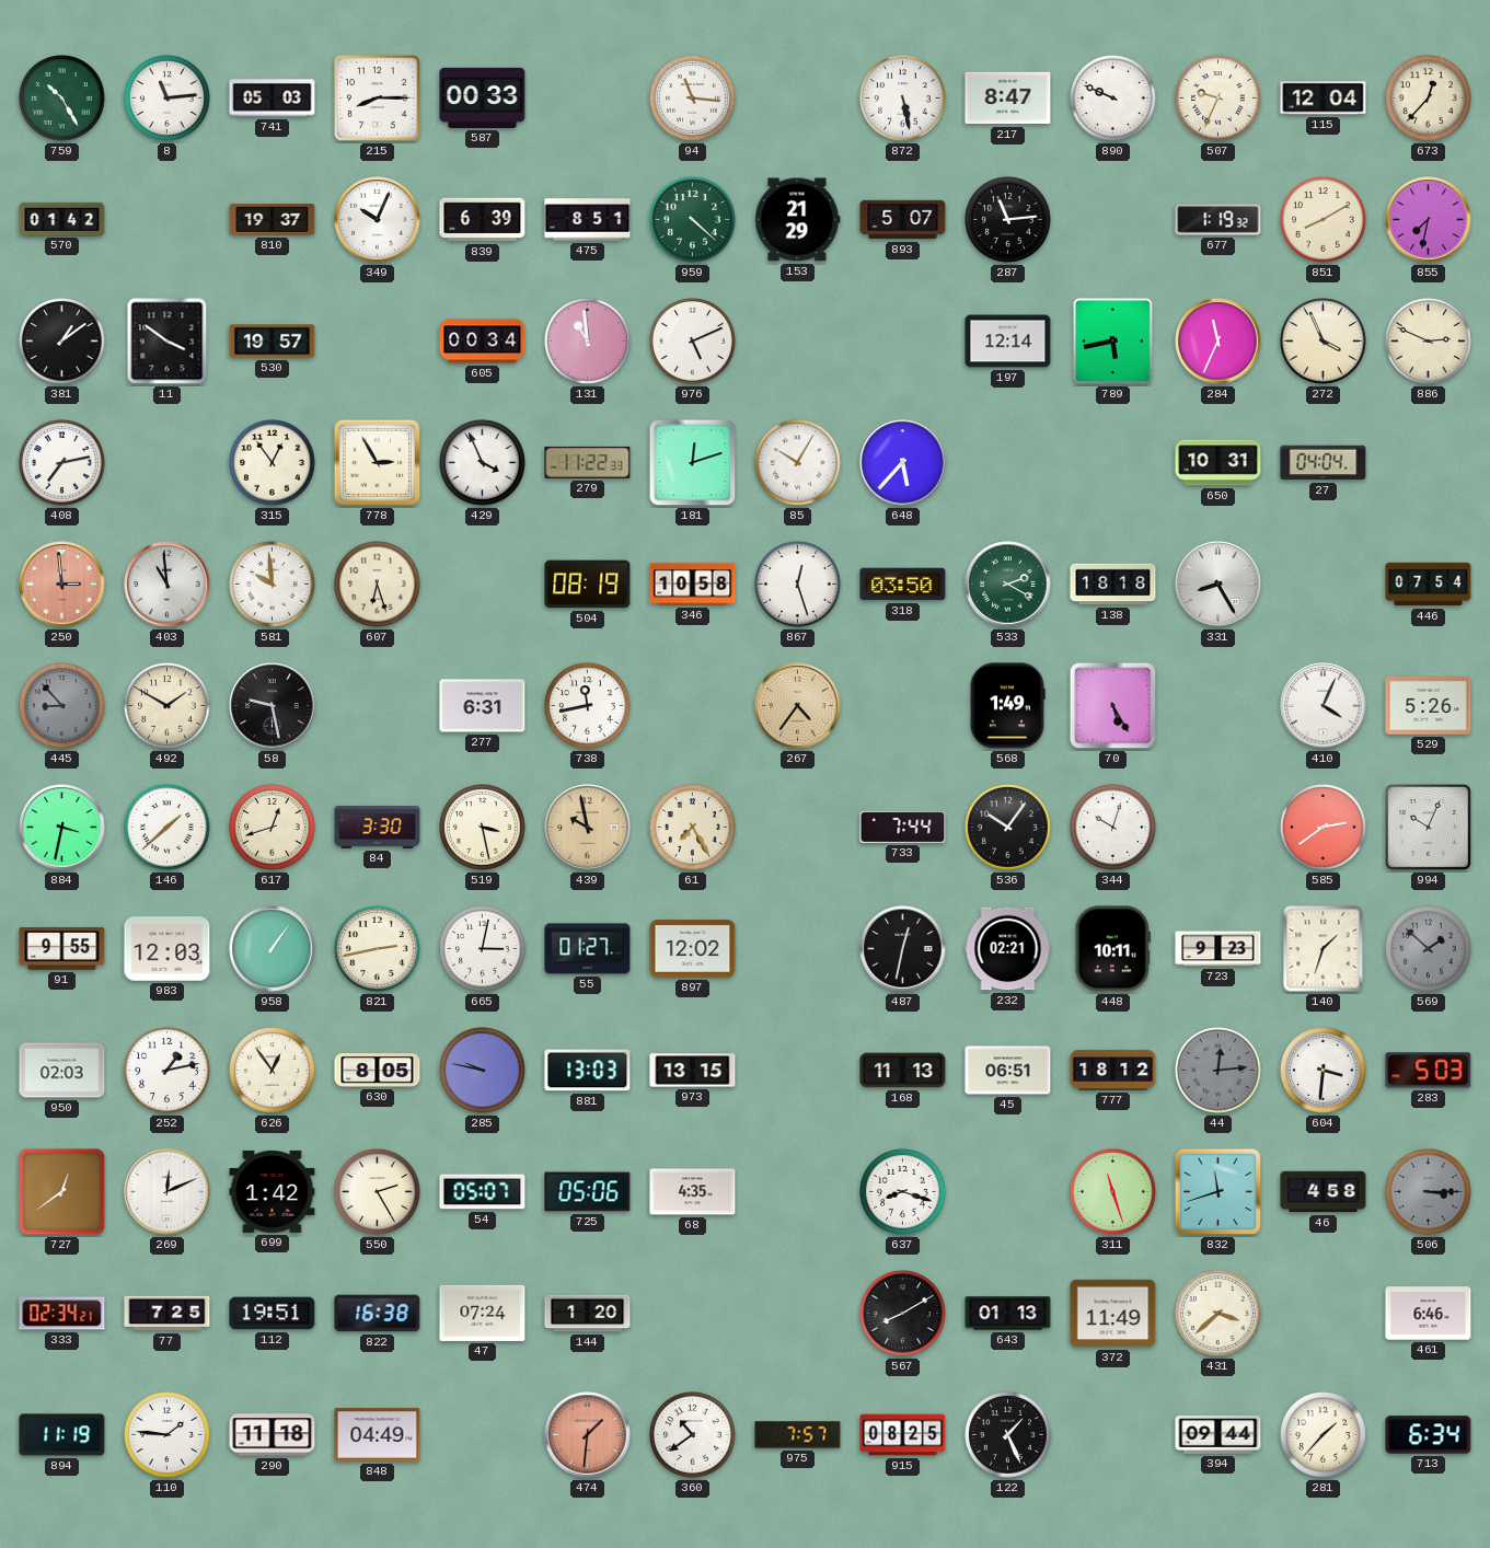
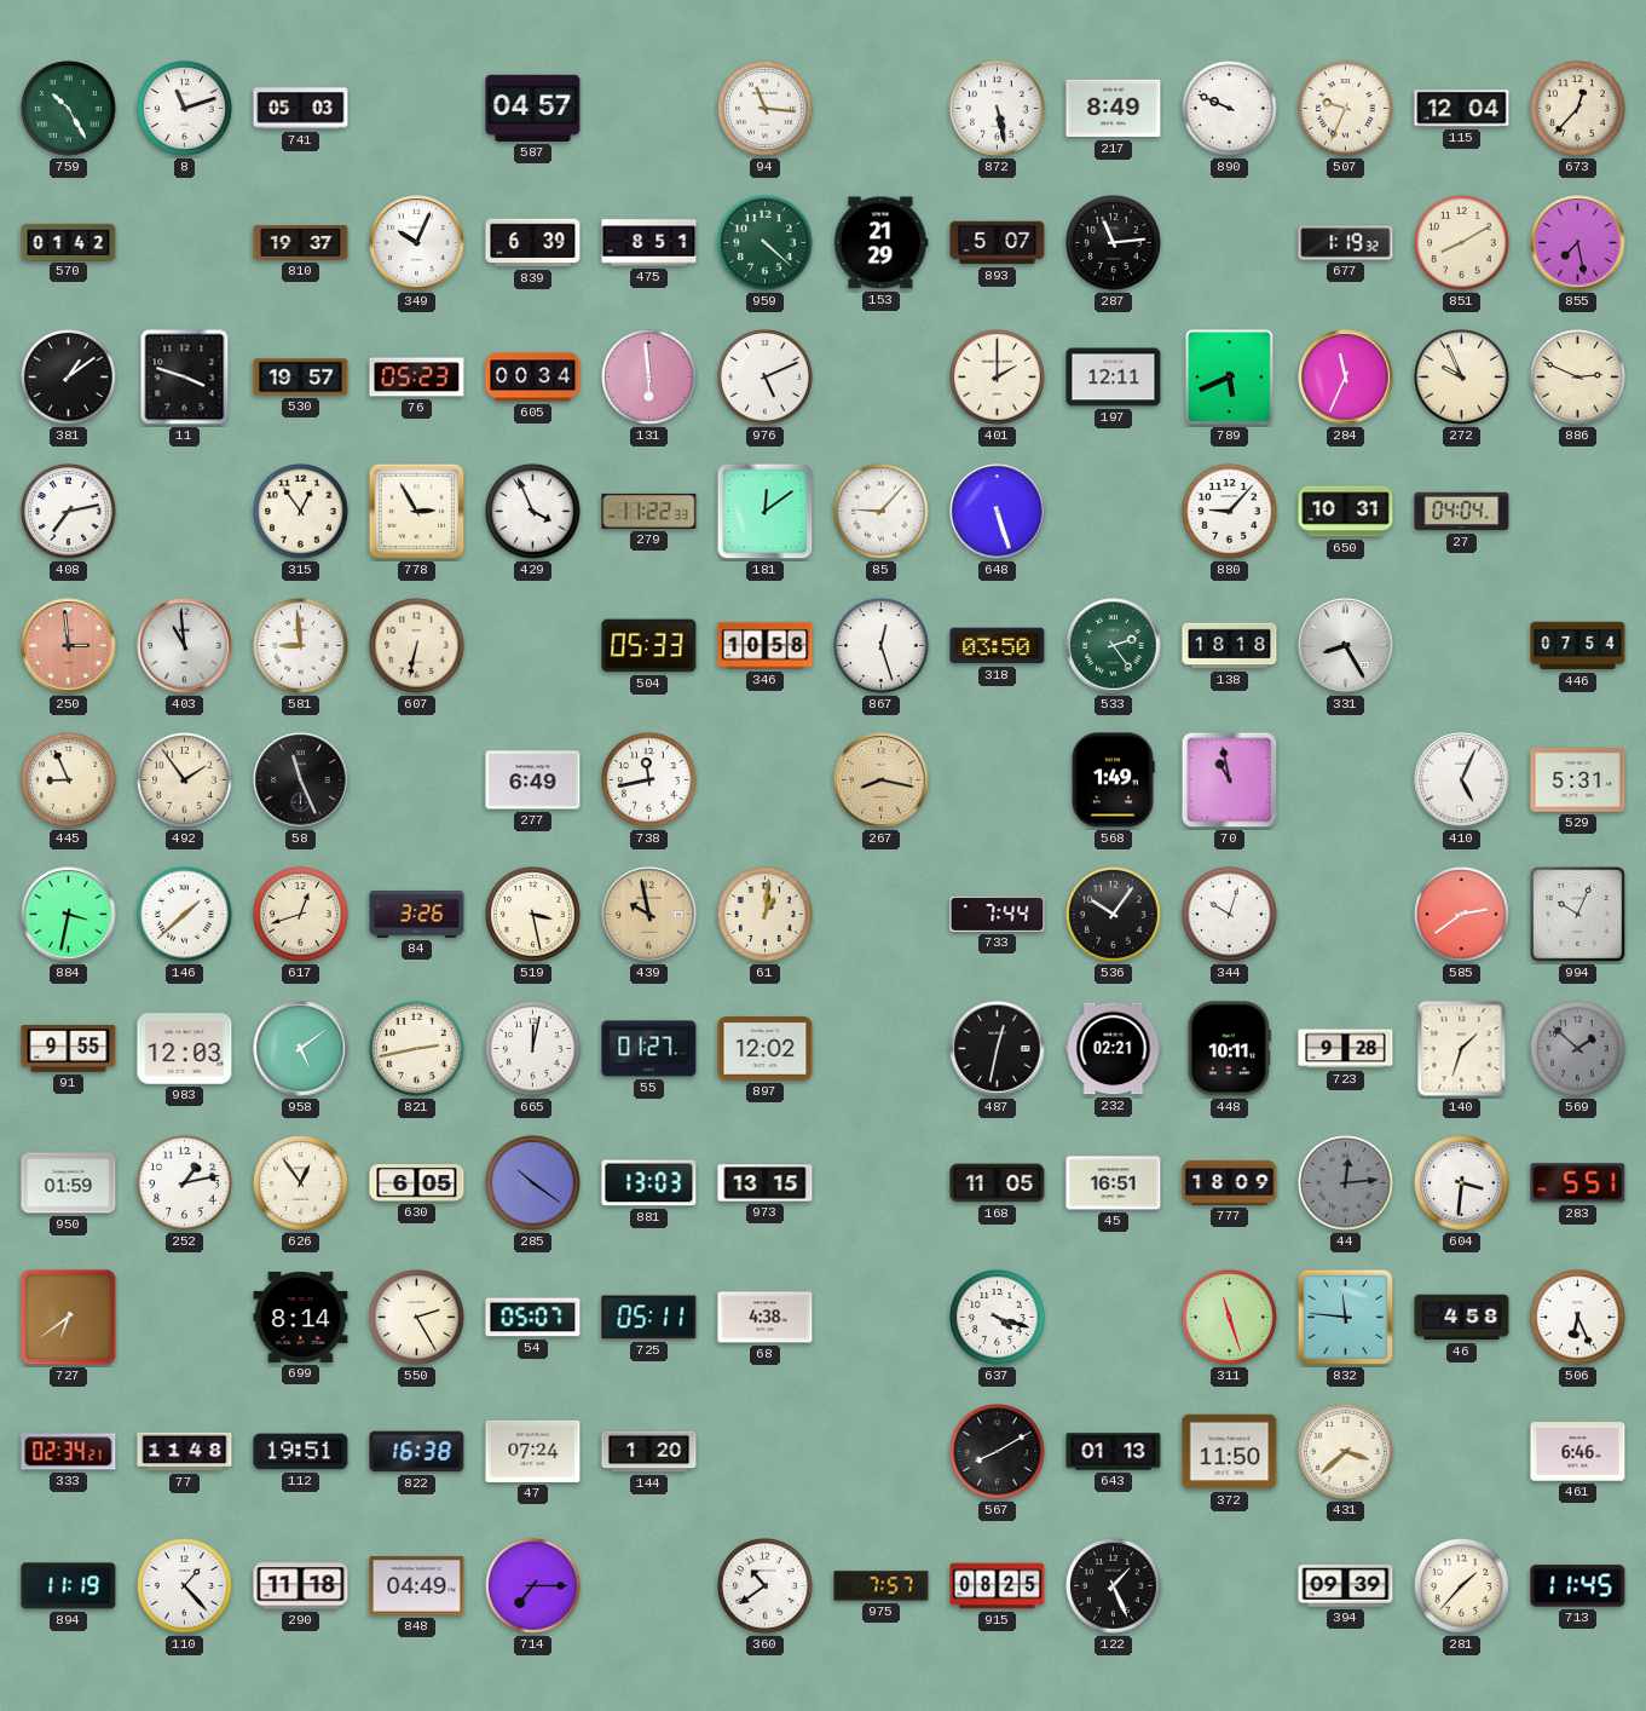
8: 11:14 -> 11:12 (185, 109)
215: 8:15 -> none (378, 99)
587: 00:33 -> 04:57 (533, 108)
217: 8:47 -> 8:49 (1114, 109)
855: 7:32 -> 7:28 (1578, 243)
11: 3:51 -> 3:48 (185, 378)
76: none -> 05:23 (417, 378)
131: 10:59 -> 5:59 (649, 378)
401: none -> 2:00 (998, 378)
197: 12:14 -> 12:11 (1114, 378)
789: 5:43 -> 5:41 (1230, 378)
272: 3:56 -> 9:56 (1462, 378)
181: 12:12 -> 12:09 (766, 512)
85: 10:05 -> 9:07 (882, 512)
648: 5:37 -> 5:27 (998, 512)
880: none -> 9:07 (1230, 512)
581: 9:59 -> 8:59 (301, 646)
607: 6:27 -> 6:32 (417, 646)
504: 08:19 -> 05:33 (649, 646)
533: 2:20 -> 2:24 (1114, 646)
445: 8:53 -> 8:56 (69, 780)
445 dial: grey -> cream (69, 780)
492: 1:50 -> 1:54 (185, 780)
58: 9:28 -> 11:26 (301, 780)
277: 6:31 -> 6:49 (533, 780)
267: 4:36 -> 8:17 (882, 780)
70: 5:25 -> 10:58 (1230, 780)
410: 4:04 -> 5:04 (1462, 780)
529: 5:26 -> 5:31 (1578, 779)
84: 3:30 -> 3:26 (417, 914)
61: 7:25 -> 1:01 (766, 915)
958: 1:06 -> 5:09 (301, 1049)
665: 3:02 -> 12:02 (533, 1049)
723: 9:23 -> 9:28 (1346, 1049)
950: 02:03 -> 01:59 (69, 1183)
630: 8:05 -> 6:05 (417, 1183)
285: 9:47 -> 10:21 (533, 1183)
168: 11:13 -> 11:05 (998, 1183)
45: 06:51 -> 16:51 (1114, 1183)
777: 18:12 -> 18:09 (1230, 1182)
283: 5:03 -> 5:51 (1578, 1183)
727: 12:39 -> 6:39 (69, 1318)
269: 12:11 -> none (168, 1192)
699: 1:42 -> 8:14 (301, 1317)
725: 05:06 -> 05:11 (649, 1318)
68: 4:35 -> 4:38 (766, 1318)
637: 8:18 -> 4:18 (998, 1318)
832: 11:42 -> 11:46 (1346, 1318)
506: 3:15 -> 6:26 (1578, 1318)
506 dial: grey -> white (1578, 1318)
77: 7:25 -> 11:48 (185, 1452)
372: 11:49 -> 11:50 (1230, 1452)
110: 1:46 -> 1:23 (185, 1586)
714: none -> 7:15 (533, 1586)
474: 1:31 -> none (588, 1435)
394: 09:44 -> 09:39 (1346, 1586)
713: 6:34 -> 11:45 (1578, 1586)
